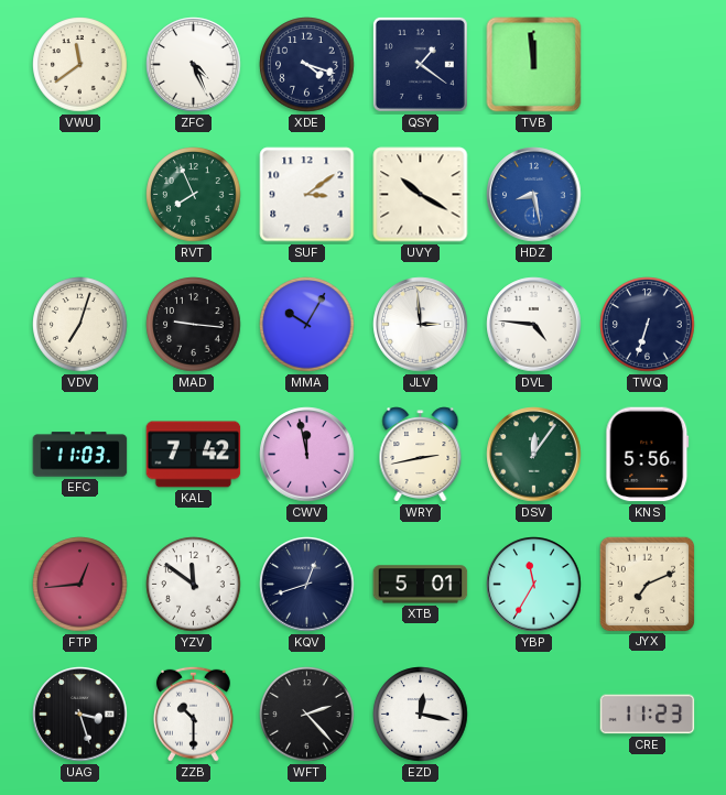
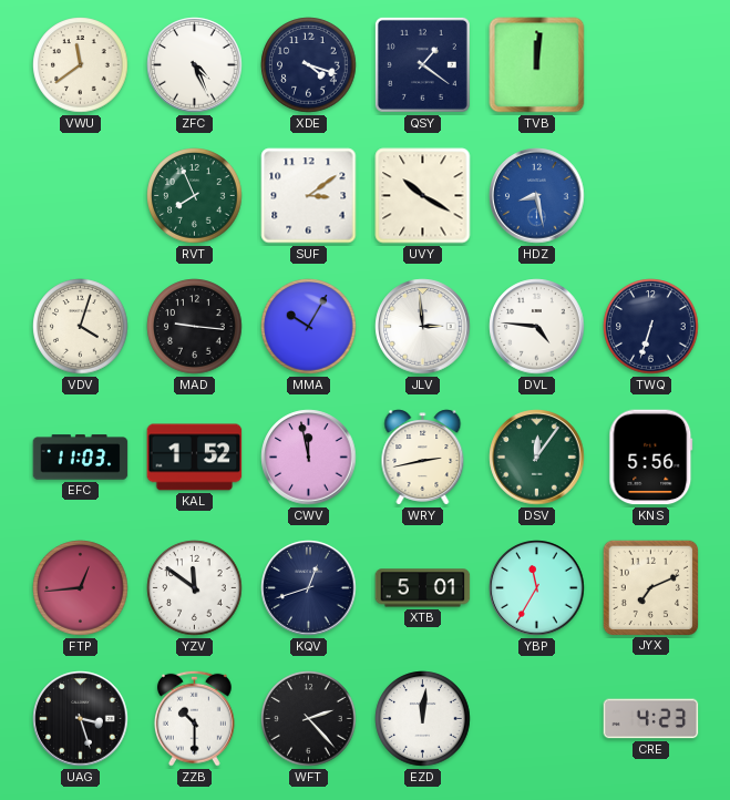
TVB: 11:59 -> 12:01 (537, 65)
VDV: 7:03 -> 4:03 (81, 327)
KAL: 7:42 -> 1:52 (195, 458)
EZD: 12:17 -> 12:01 (423, 719)
CRE: 11:23 -> 4:23 (651, 719)
